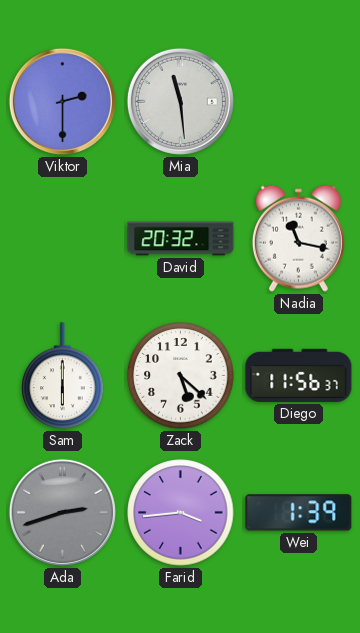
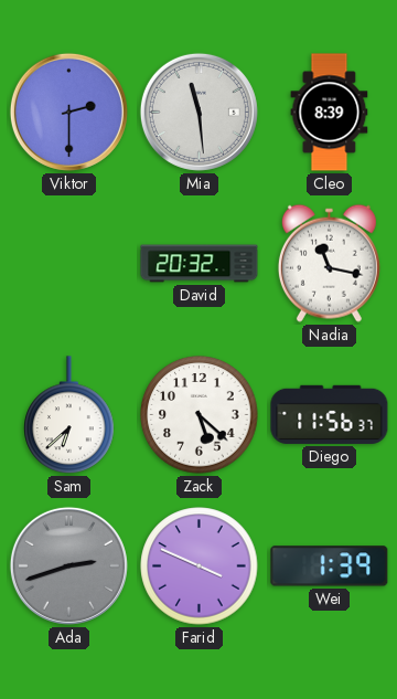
Cleo: none -> 8:39 (330, 113)
Sam: 6:00 -> 6:38 (69, 415)
Farid: 3:44 -> 3:49 (200, 566)
